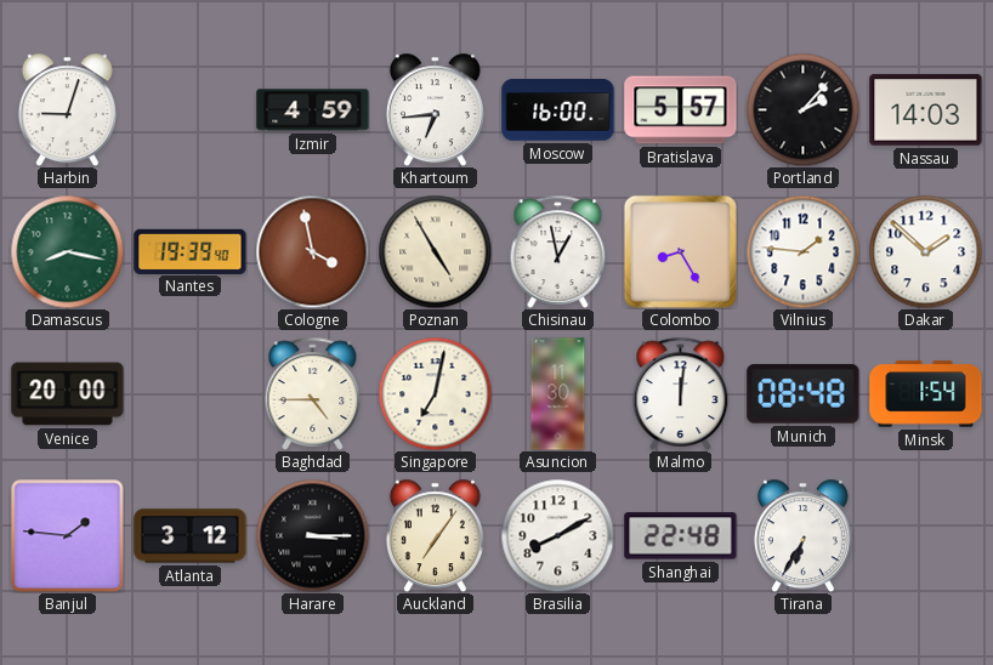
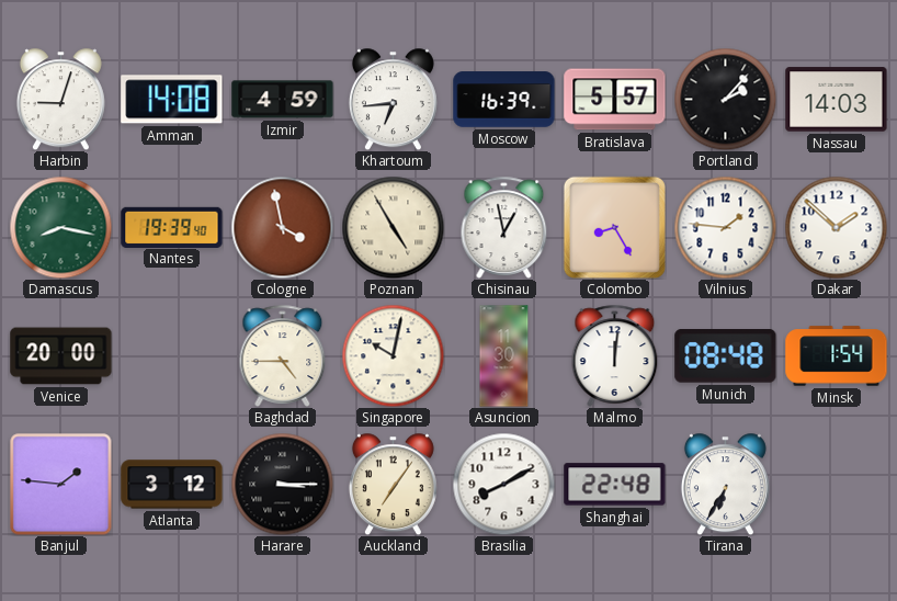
Amman: none -> 14:08 (172, 100)
Moscow: 16:00 -> 16:39 (504, 100)
Singapore: 7:02 -> 10:02 (393, 355)
